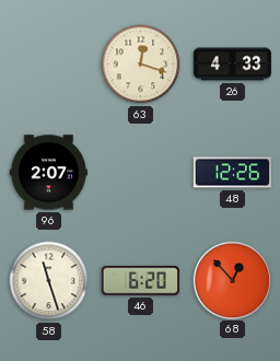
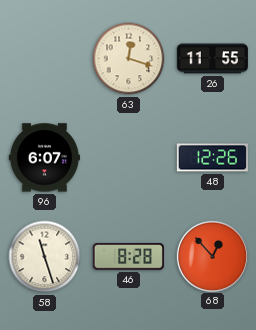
26: 4:33 -> 11:55 (212, 59)
96: 2:07 -> 6:07 (44, 158)
46: 6:20 -> 8:28 (128, 257)
